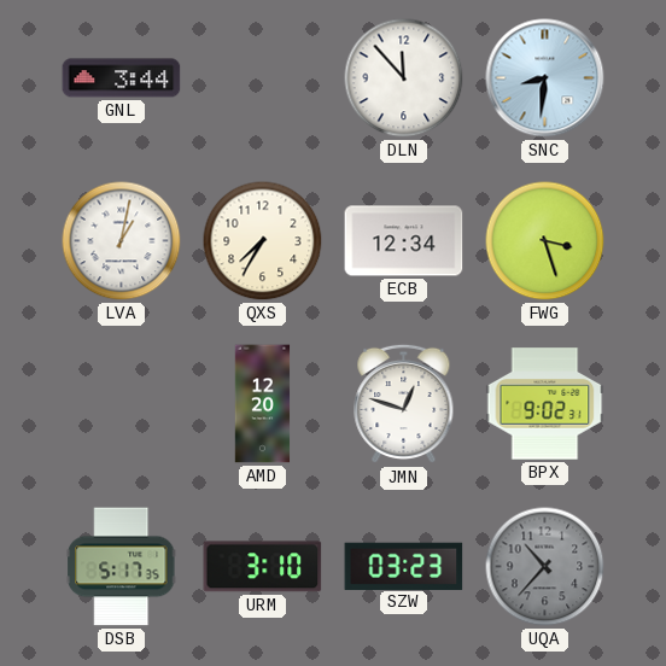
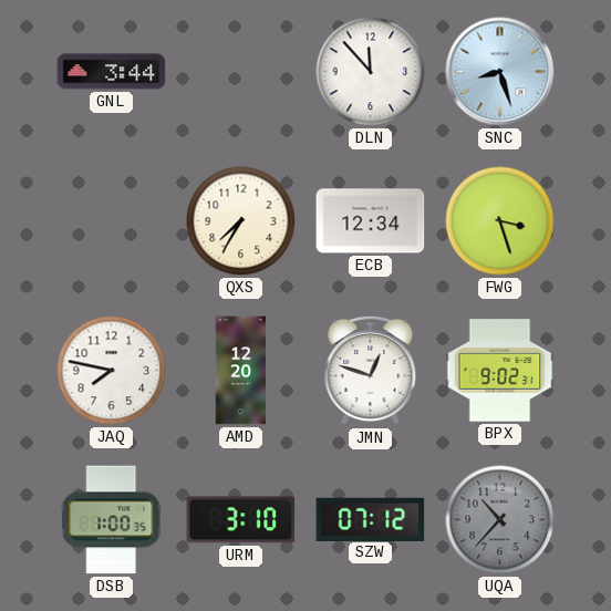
SNC: 8:31 -> 8:27 (500, 72)
LVA: 1:02 -> none (122, 241)
JAQ: none -> 7:47 (112, 371)
DSB: 5:17 -> 1:00 (112, 520)
SZW: 03:23 -> 07:12 (371, 519)
